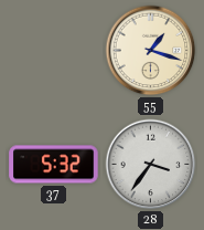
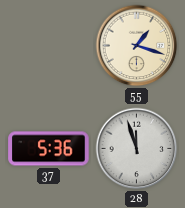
37: 5:32 -> 5:36 (49, 149)
28: 3:36 -> 11:57 (137, 149)
